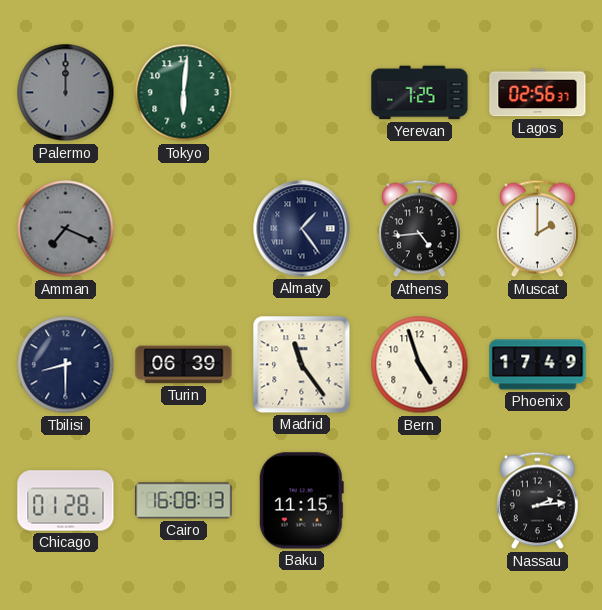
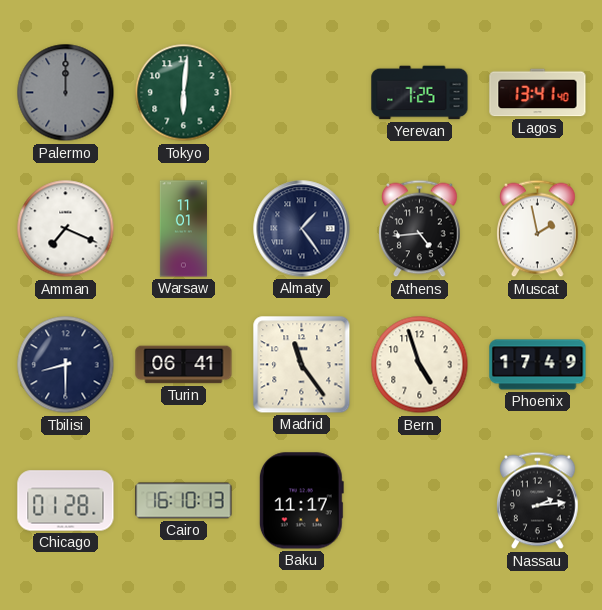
Lagos: 02:56 -> 13:41 (538, 93)
Amman dial: grey -> white (66, 229)
Warsaw: none -> 11:01 (183, 229)
Muscat: 2:00 -> 1:58 (538, 229)
Turin: 06:39 -> 06:41 (184, 365)
Cairo: 16:08 -> 16:10 (184, 501)
Baku: 11:15 -> 11:17 (301, 501)
